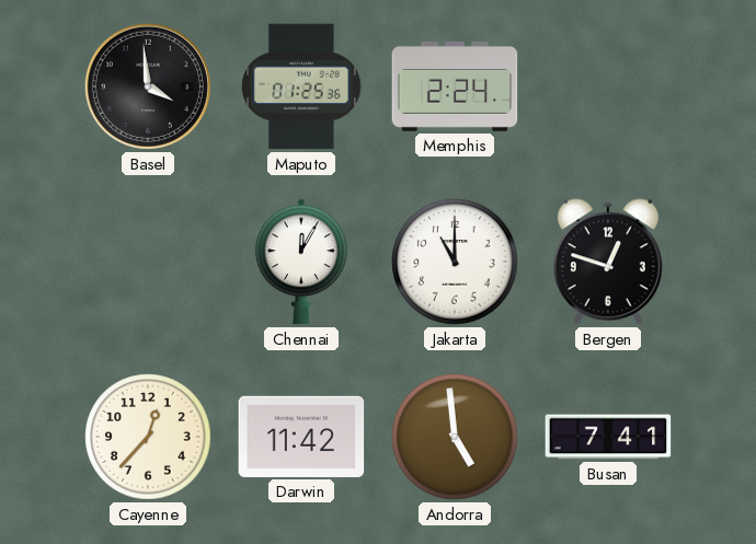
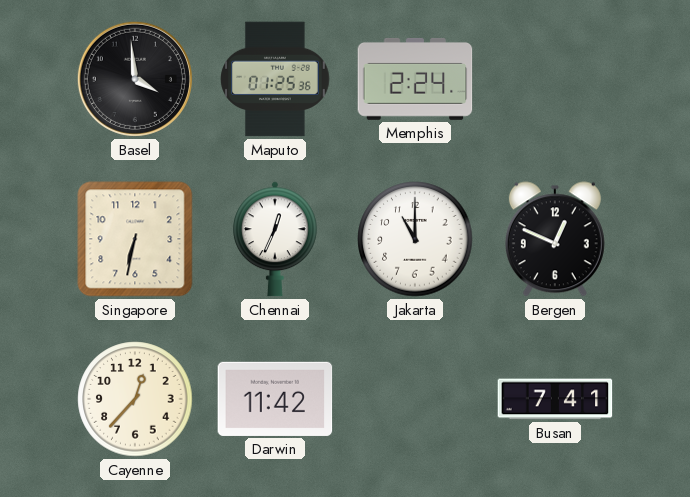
Singapore: none -> 6:32 (135, 239)
Chennai: 12:05 -> 12:34 (275, 239)
Bergen: 12:48 -> 12:49 (555, 239)
Andorra: 4:59 -> none (455, 437)
